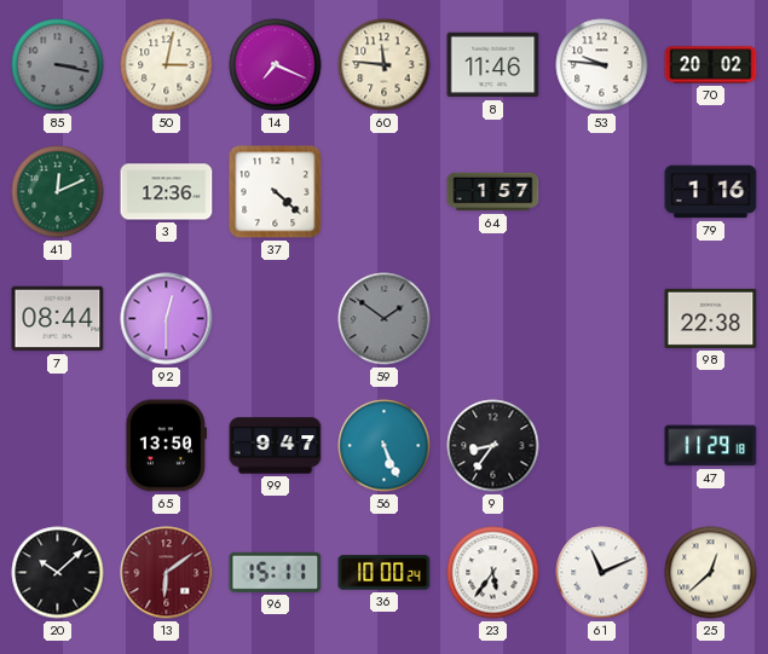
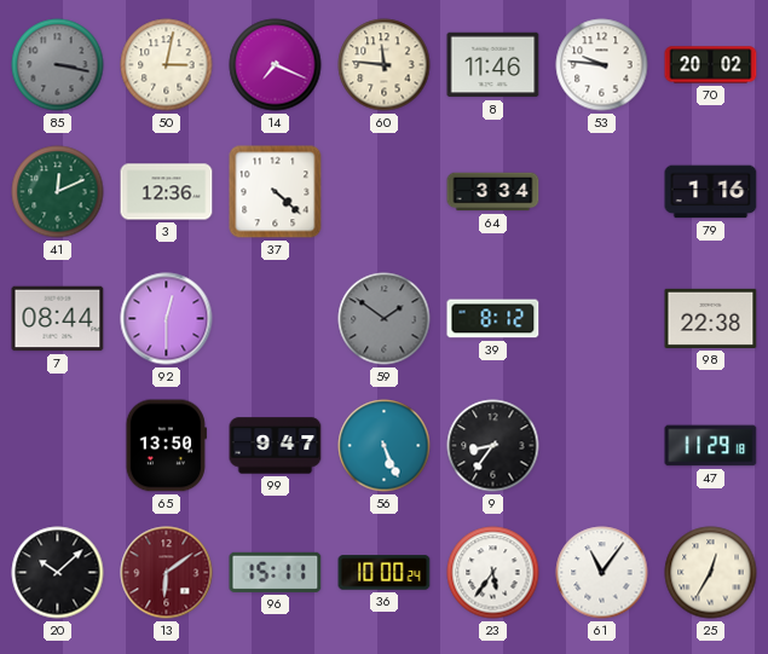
64: 1:57 -> 3:34 (493, 192)
39: none -> 8:12 (493, 319)
61: 11:11 -> 11:06 (602, 573)
25: 12:38 -> 12:35 (711, 573)
